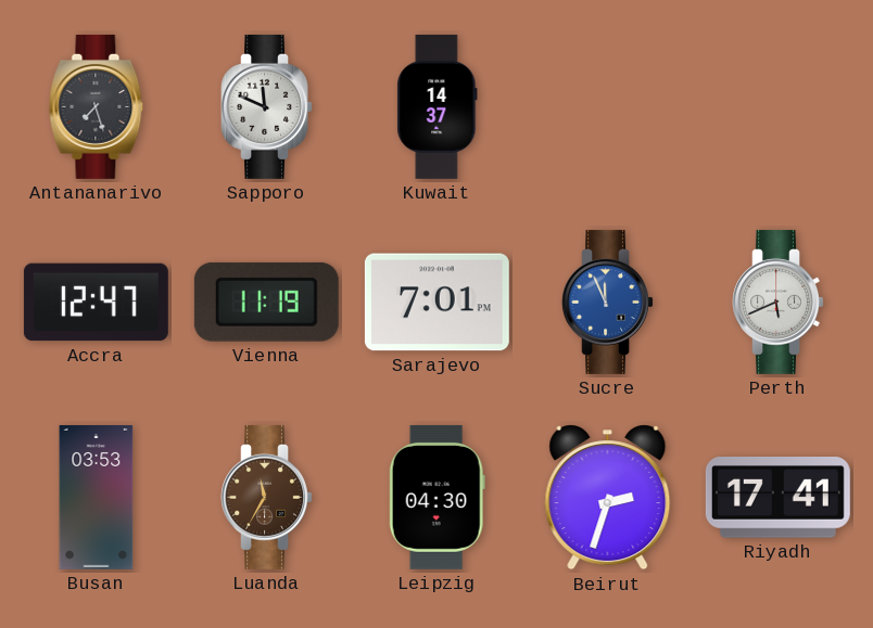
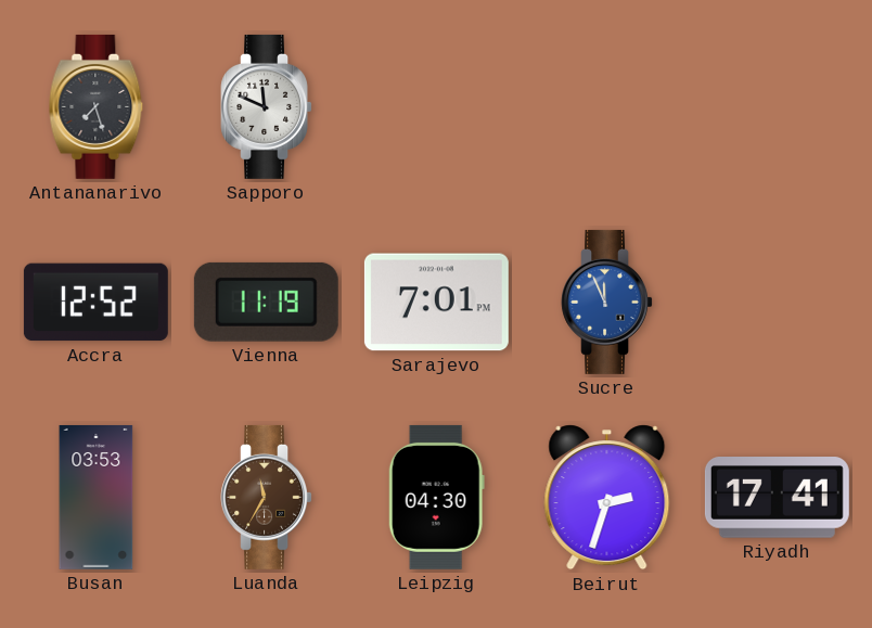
Kuwait: 14:37 -> none (438, 106)
Accra: 12:47 -> 12:52 (95, 303)
Perth: 5:41 -> none (777, 302)
